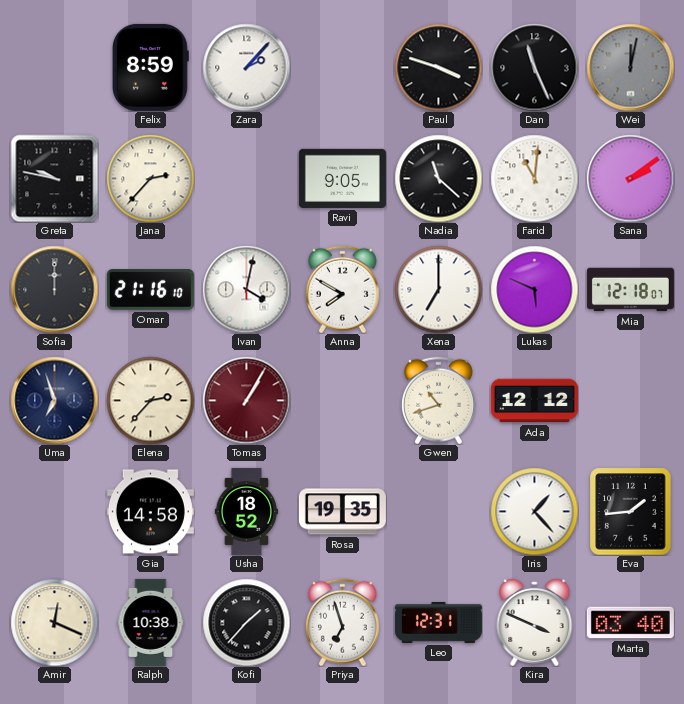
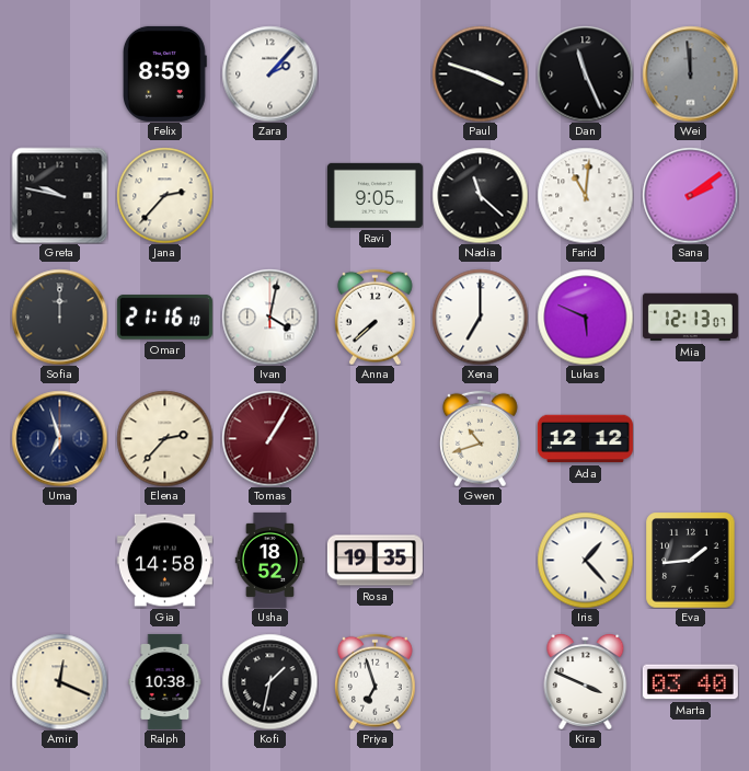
Wei: 12:02 -> 11:59 (690, 73)
Anna: 7:50 -> 7:38 (374, 317)
Mia: 12:18 -> 12:13 (690, 318)
Kofi: 1:37 -> 1:32 (269, 681)
Leo: 12:31 -> none (438, 622)
